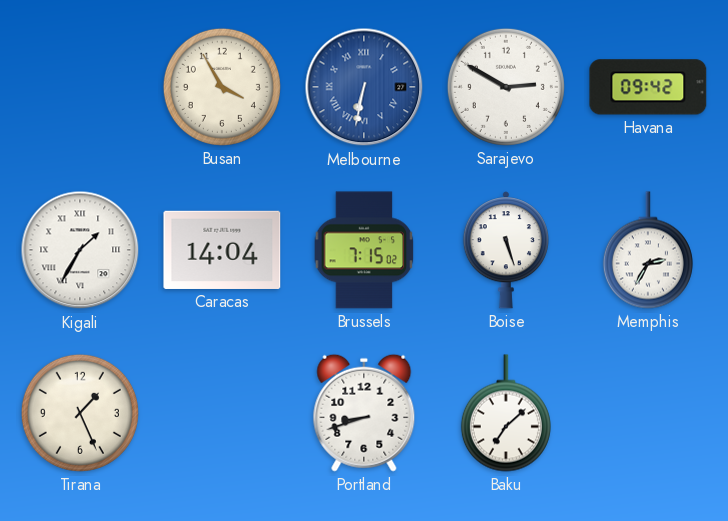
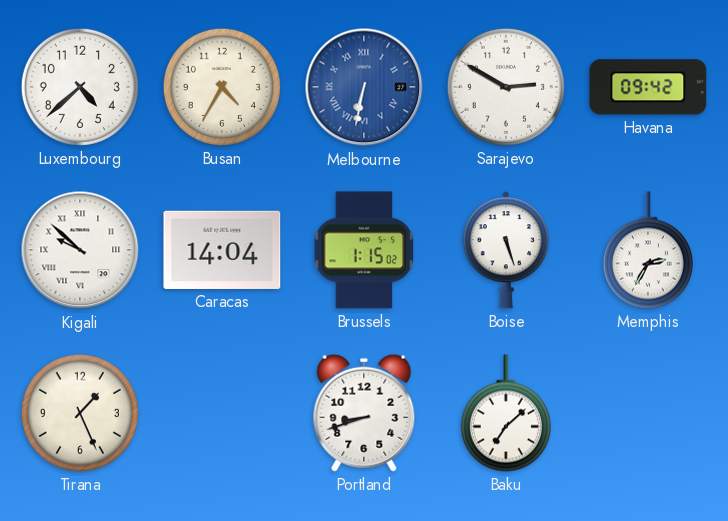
Luxembourg: none -> 4:38 (80, 87)
Busan: 3:55 -> 4:35 (222, 87)
Kigali: 1:35 -> 9:52 (80, 250)
Brussels: 7:15 -> 1:15 (364, 250)
